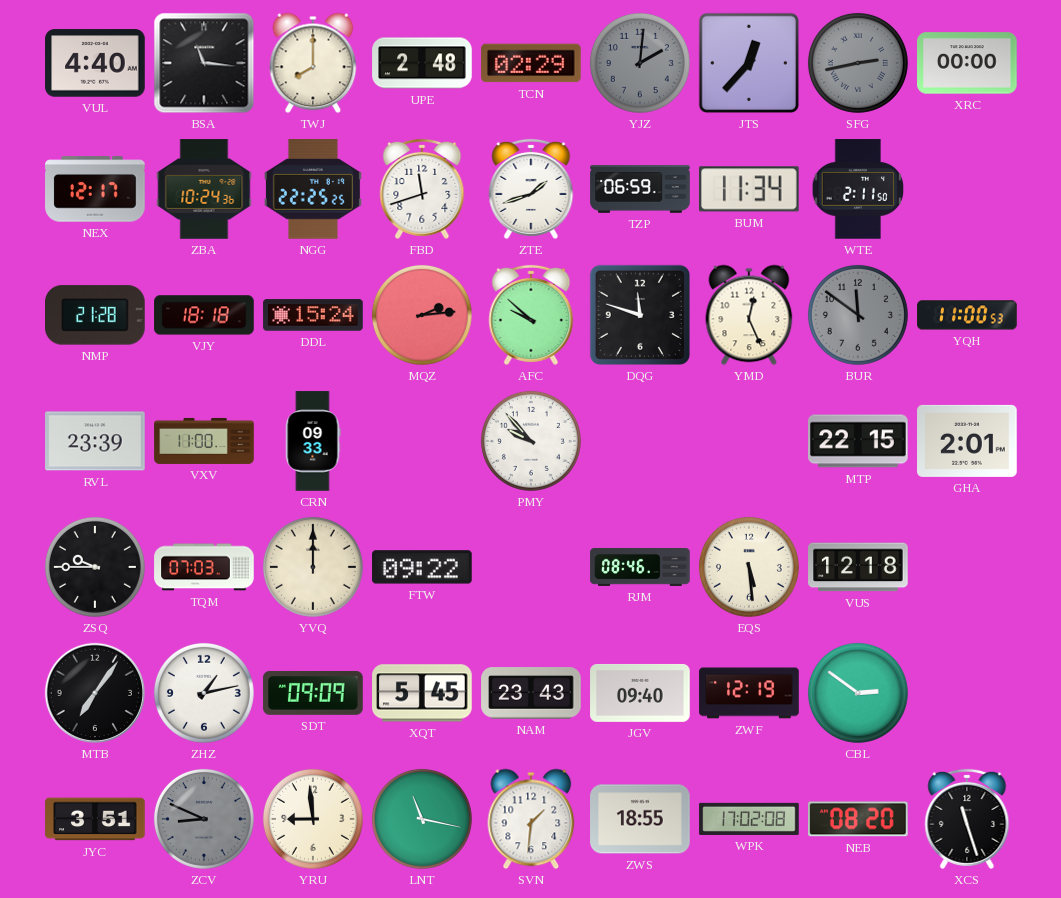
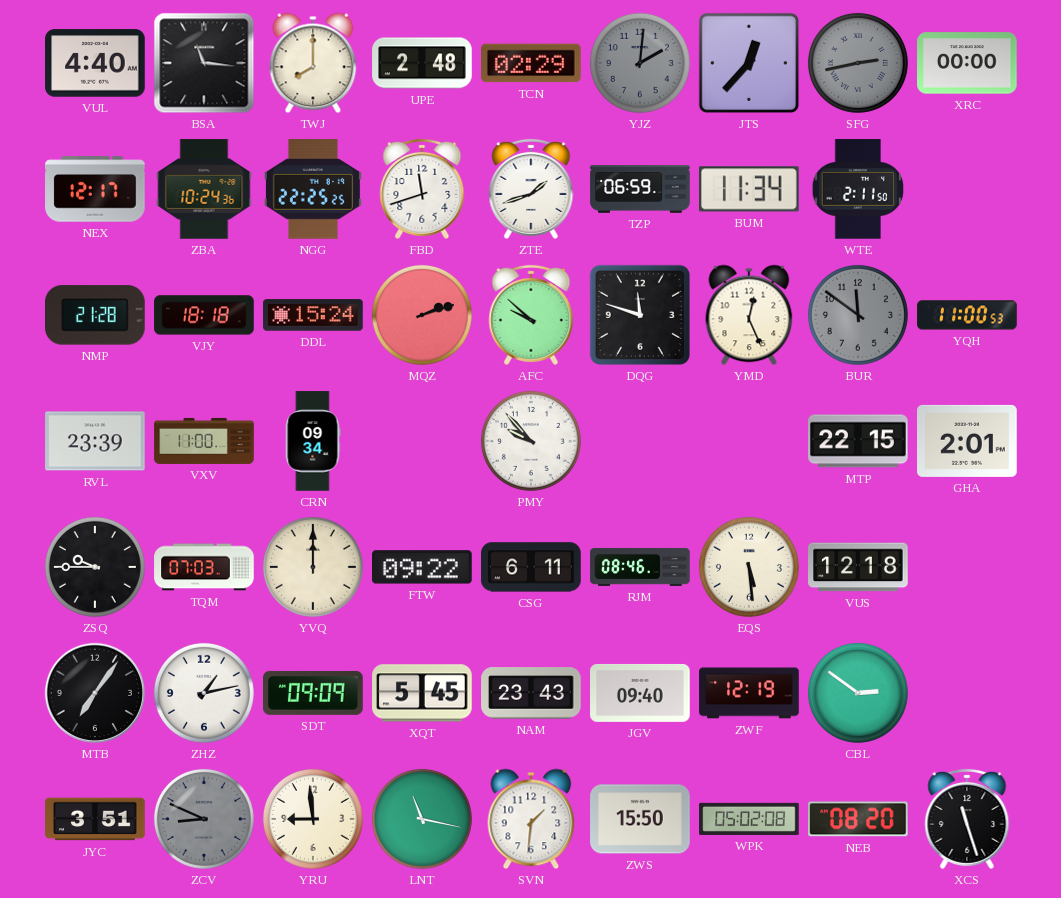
MQZ: 2:14 -> 2:12 (422, 315)
CRN: 09:33 -> 09:34 (313, 441)
CSG: none -> 6:11 (531, 567)
ZWS: 18:55 -> 15:50 (640, 819)
WPK: 17:02 -> 05:02 (749, 819)
